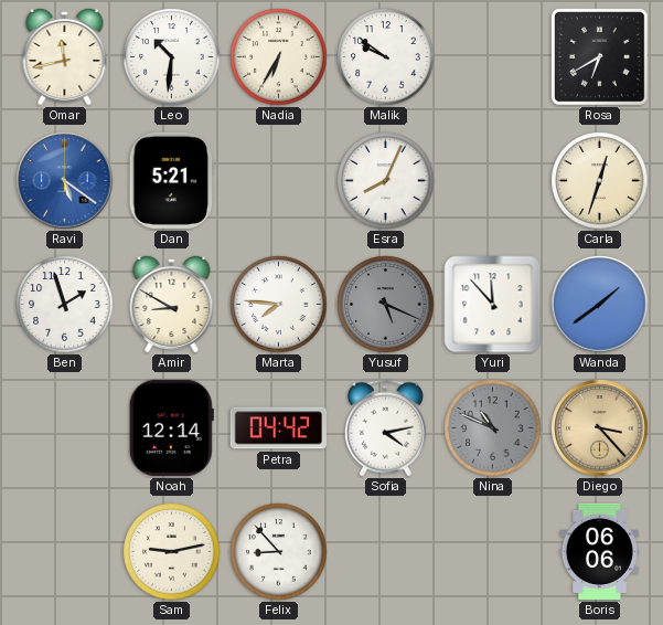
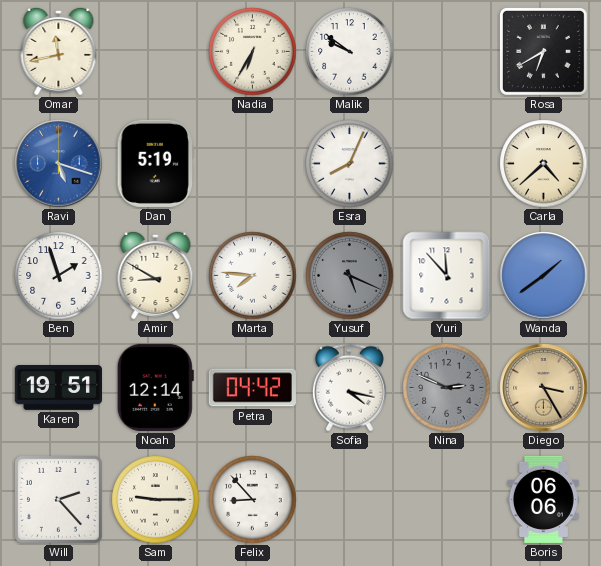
Leo: 10:31 -> none (172, 57)
Ravi: 5:21 -> 5:18 (59, 164)
Dan: 5:21 -> 5:19 (155, 163)
Carla: 12:33 -> 4:38 (544, 164)
Karen: none -> 19:51 (58, 388)
Sofia: 4:13 -> 4:17 (349, 388)
Nina: 10:49 -> 2:49 (447, 388)
Diego: 3:23 -> 3:25 (544, 388)
Will: none -> 2:23 (58, 499)
Sam: 9:13 -> 9:15 (156, 500)
